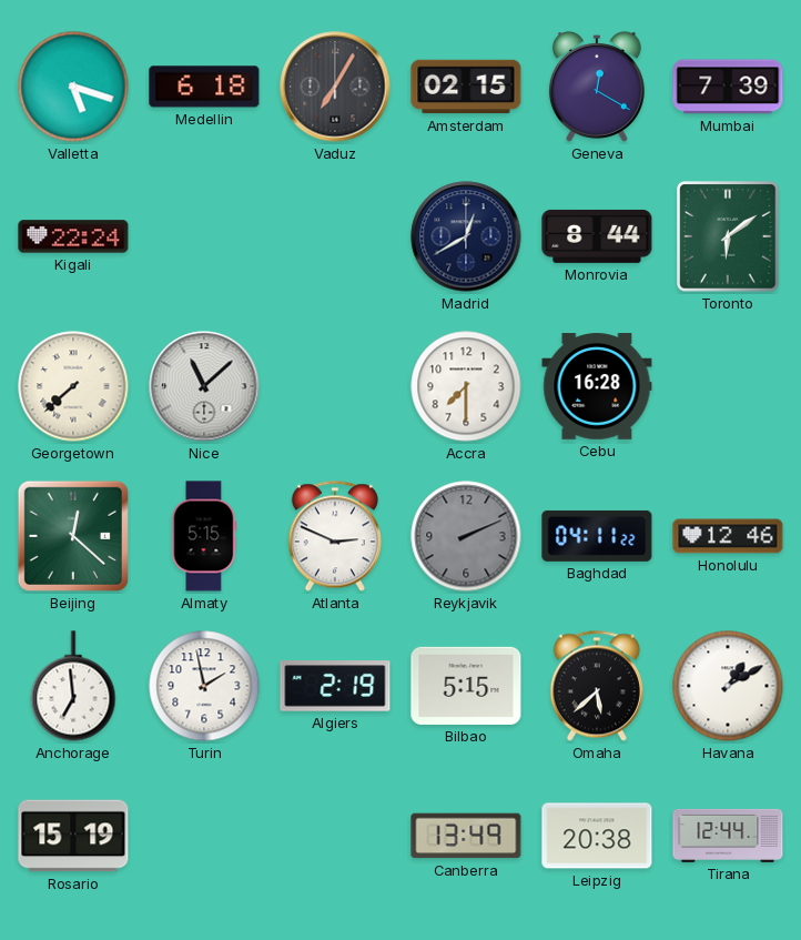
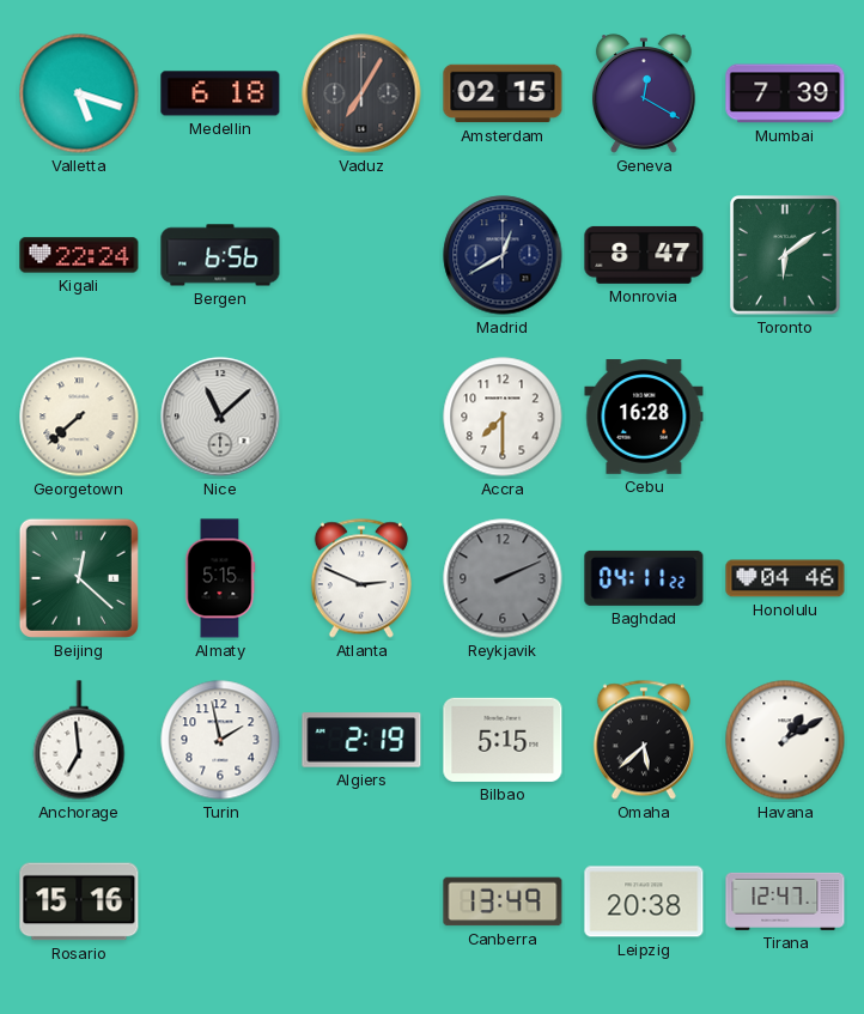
Bergen: none -> 6:56 (220, 255)
Monrovia: 8:44 -> 8:47 (644, 255)
Honolulu: 12:46 -> 04:46 (785, 578)
Rosario: 15:19 -> 15:16 (79, 901)
Tirana: 12:44 -> 12:47 (785, 901)
